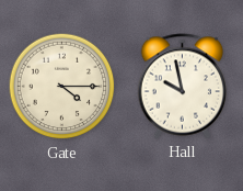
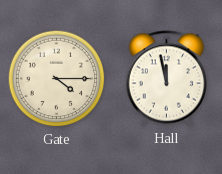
Hall: 9:58 -> 11:58 (167, 79)
